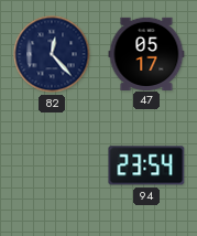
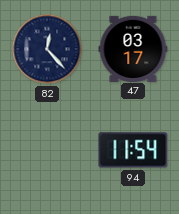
47: 05:17 -> 03:17 (133, 48)
94: 23:54 -> 11:54 (133, 150)
